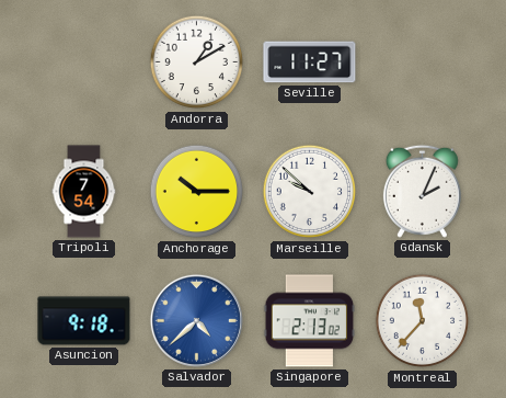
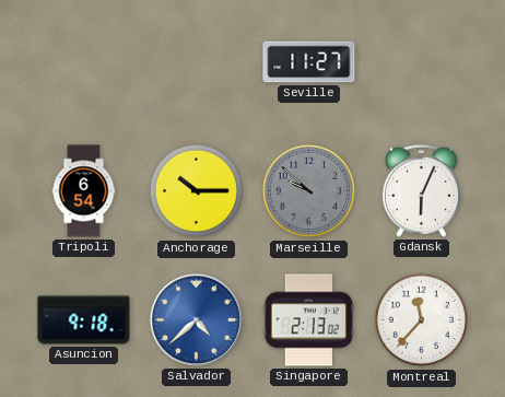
Andorra: 1:10 -> none (197, 62)
Tripoli: 7:54 -> 6:54 (84, 191)
Marseille dial: white -> grey (309, 191)
Gdansk: 2:04 -> 6:04 (421, 190)
